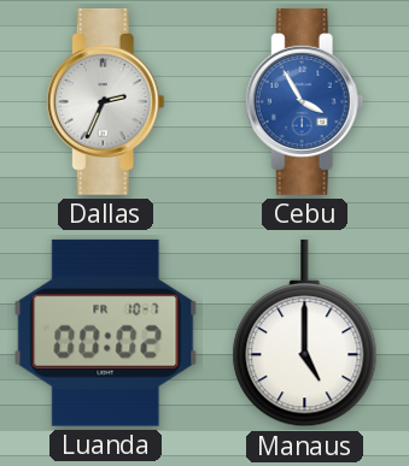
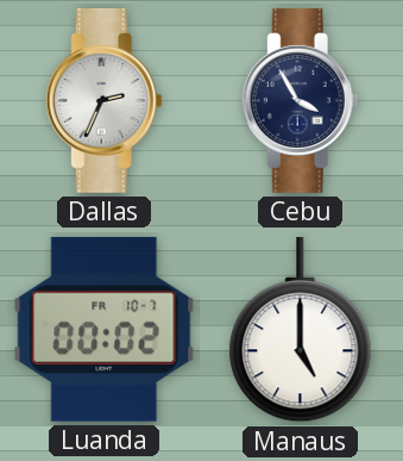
Cebu dial: blue -> navy (300, 100)
